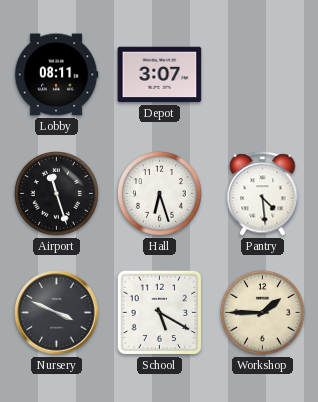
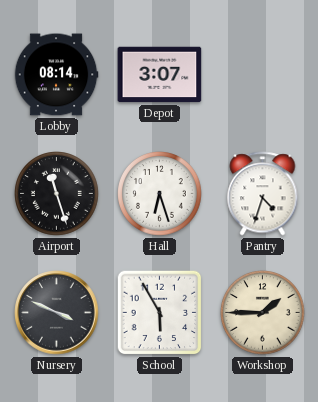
Lobby: 08:11 -> 08:14 (56, 75)
Pantry: 4:29 -> 4:33 (263, 194)
School: 5:20 -> 5:55 (160, 313)
